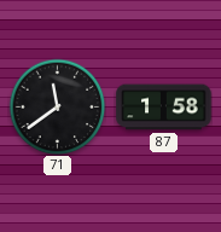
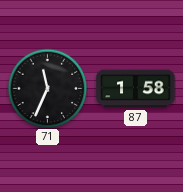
71: 11:39 -> 11:34 (47, 88)
